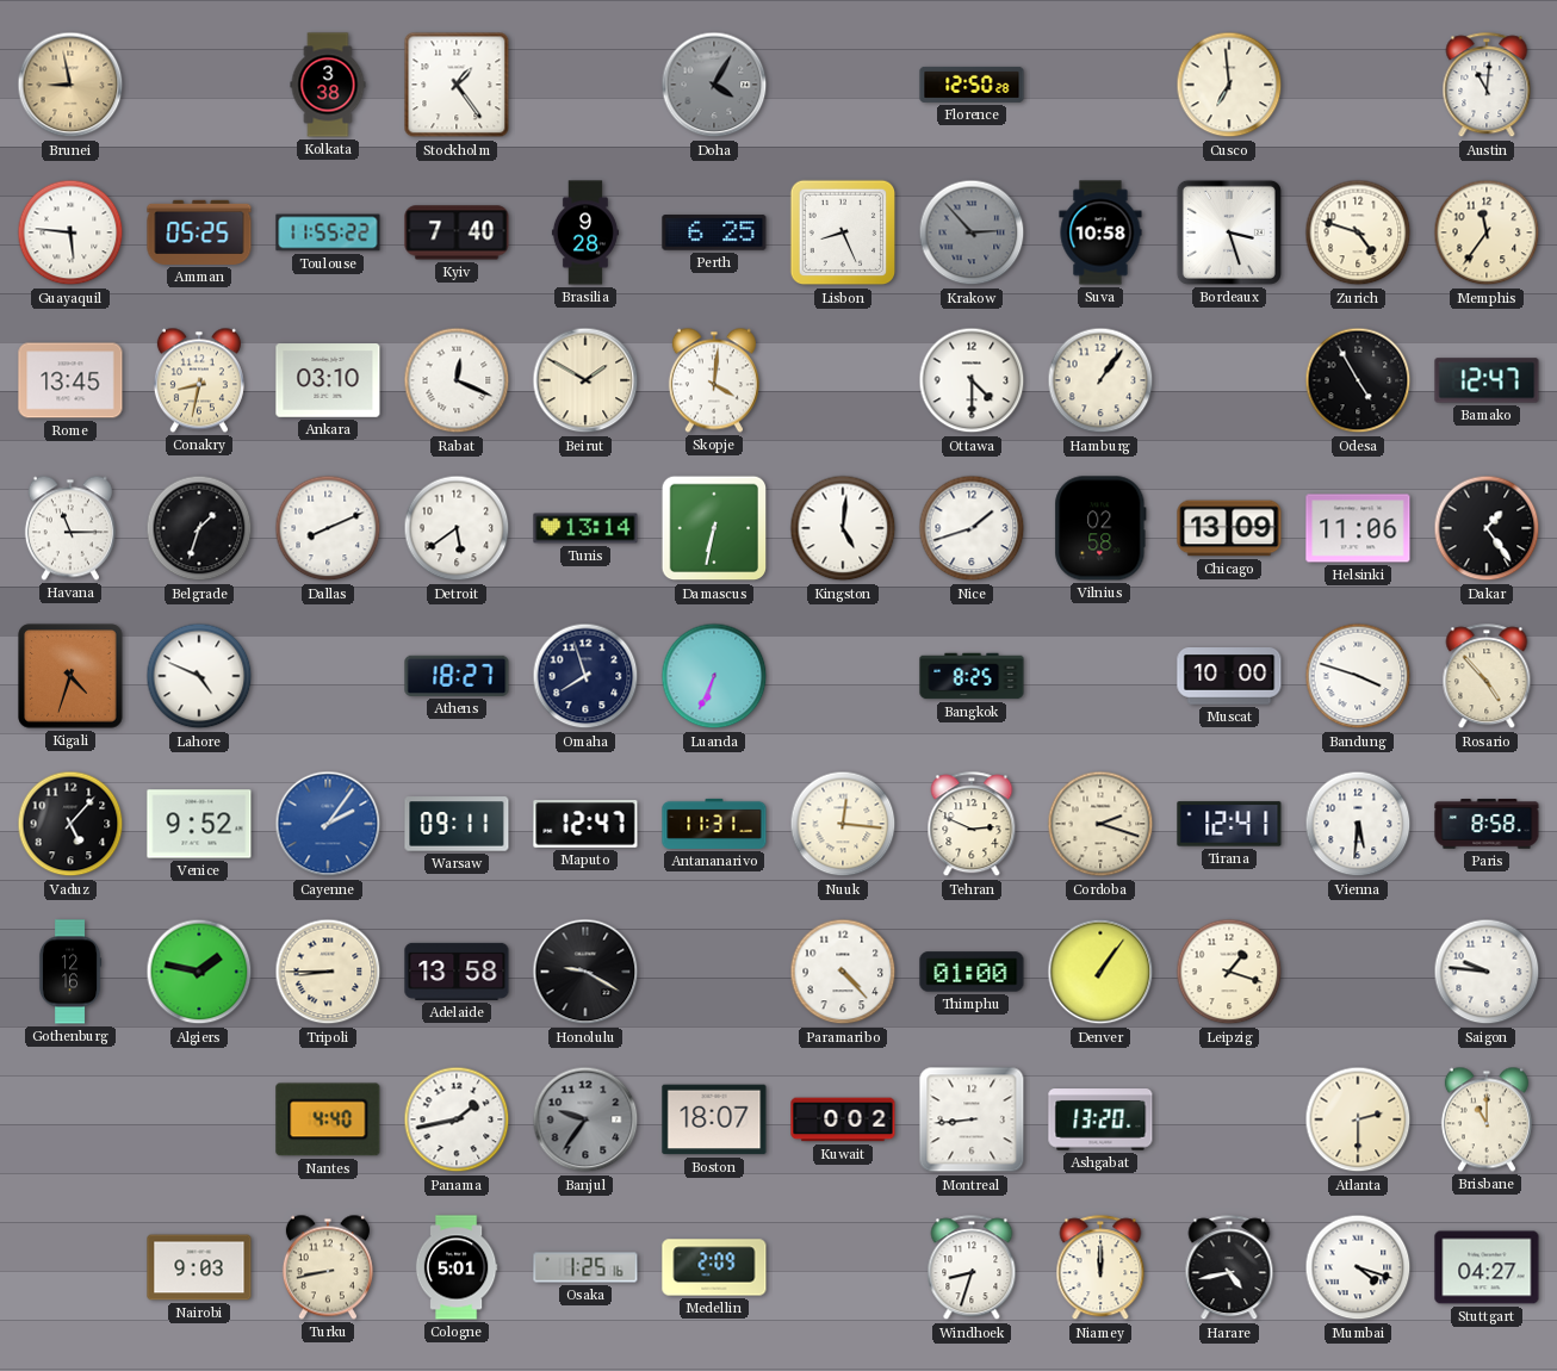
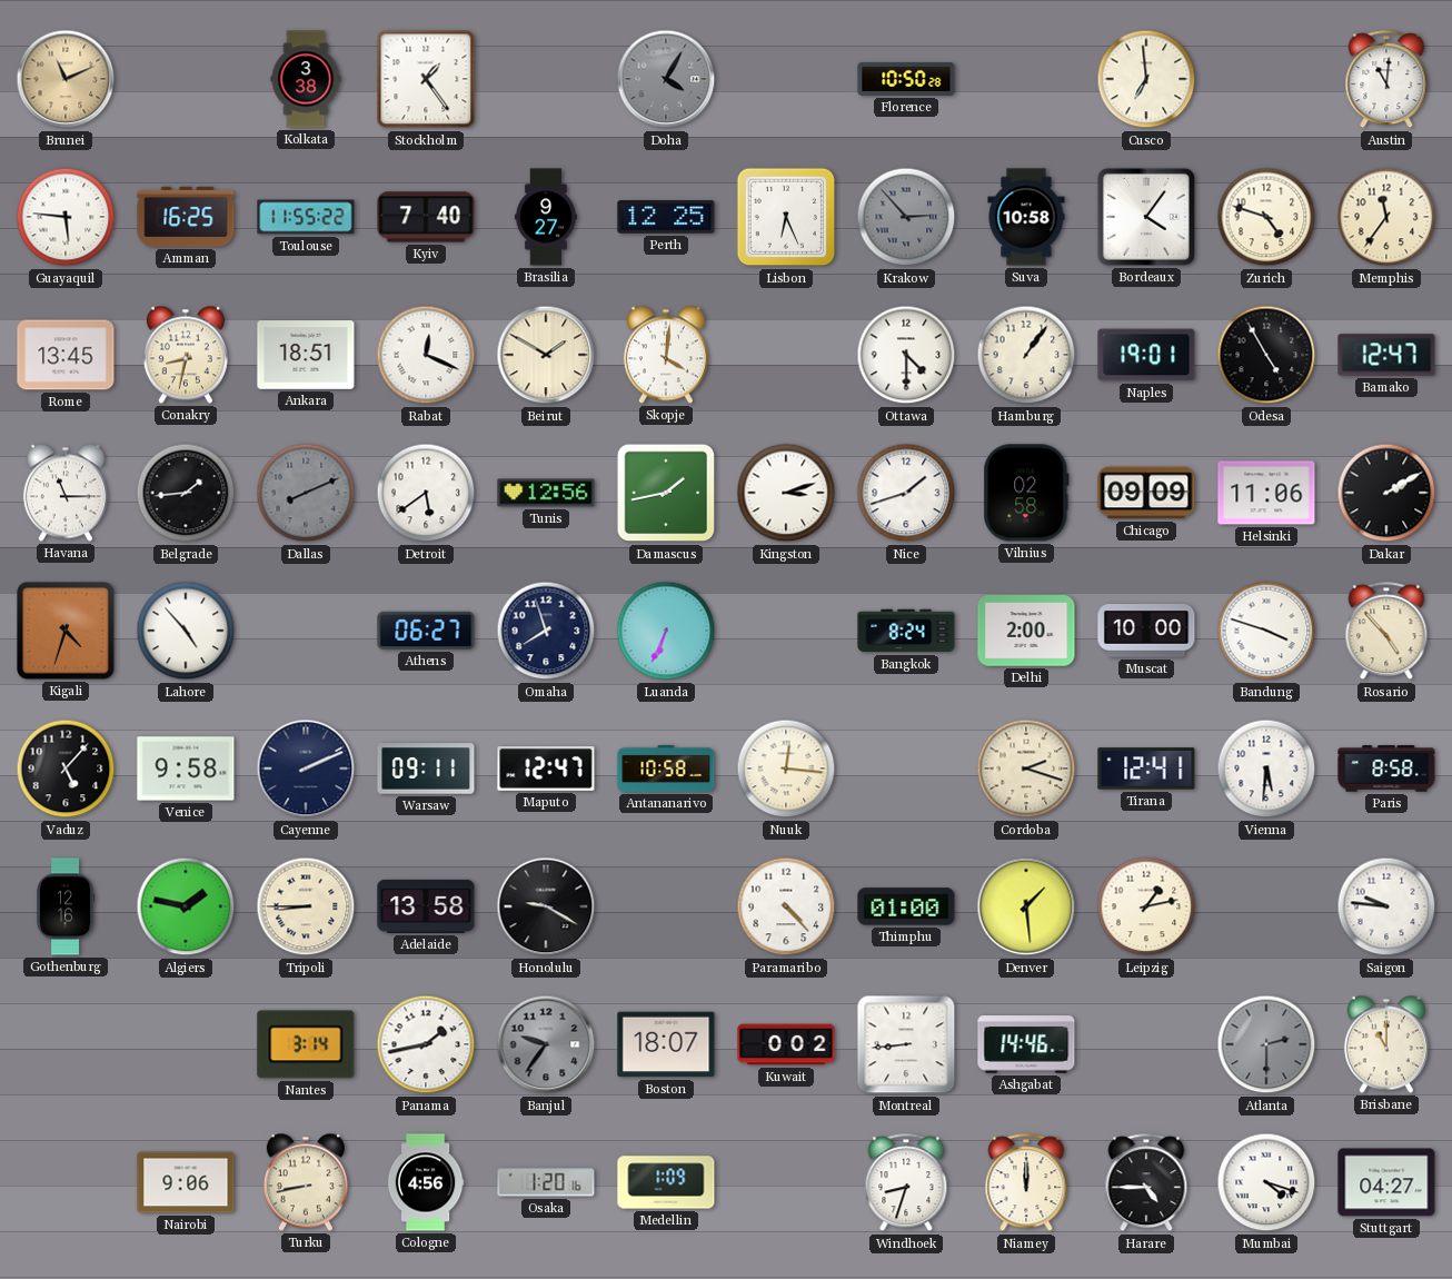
Brunei: 8:58 -> 11:11 (66, 79)
Florence: 12:50 -> 10:50 (906, 79)
Amman: 05:25 -> 16:25 (186, 217)
Brasilia: 9:28 -> 9:27 (546, 217)
Perth: 6:25 -> 12:25 (666, 217)
Lisbon: 8:26 -> 6:26 (786, 217)
Bordeaux: 3:27 -> 4:06 (1146, 217)
Ankara: 03:10 -> 18:51 (306, 355)
Naples: none -> 19:01 (1146, 355)
Belgrade: 1:33 -> 1:44 (186, 493)
Dallas dial: white -> grey (306, 493)
Tunis: 13:14 -> 12:56 (546, 493)
Damascus: 6:32 -> 1:43 (666, 493)
Kingston: 5:01 -> 3:12 (786, 493)
Chicago: 13:09 -> 09:09 (1146, 493)
Dakar: 1:24 -> 2:10 (1386, 493)
Lahore: 4:49 -> 4:53 (186, 631)
Athens: 18:27 -> 06:27 (426, 631)
Bangkok: 8:25 -> 8:24 (906, 631)
Delhi: none -> 2:00 (1026, 631)
Venice: 9:52 -> 9:58 (186, 769)
Cayenne: 2:06 -> 2:11 (306, 769)
Cayenne dial: blue -> navy (306, 769)
Antananarivo: 11:31 -> 10:58 (666, 769)
Tehran: 2:49 -> none (972, 825)
Denver: 1:06 -> 1:29 (1026, 906)
Leipzig: 1:18 -> 1:13 (1146, 906)
Nantes: 4:40 -> 3:14 (306, 1044)
Ashgabat: 13:20 -> 14:46 (1026, 1044)
Atlanta dial: cream -> grey (1266, 1044)
Nairobi: 9:03 -> 9:06 (186, 1182)
Cologne: 5:01 -> 4:56 (426, 1182)
Osaka: 1:25 -> 1:20 (546, 1182)
Medellin: 2:09 -> 1:09 (666, 1182)
Harare: 4:43 -> 4:45 (1146, 1183)
